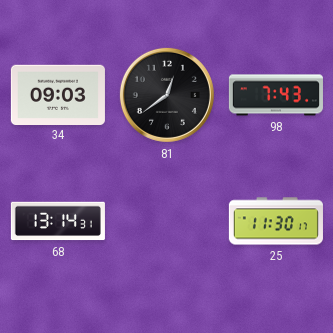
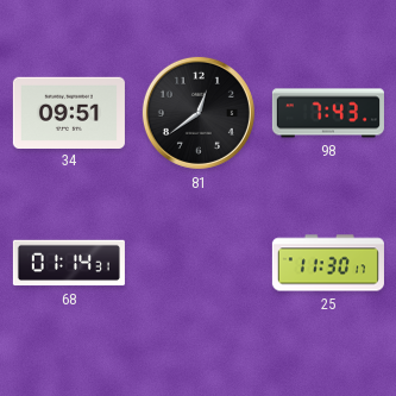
34: 09:03 -> 09:51 (69, 112)
68: 13:14 -> 01:14 (69, 263)
